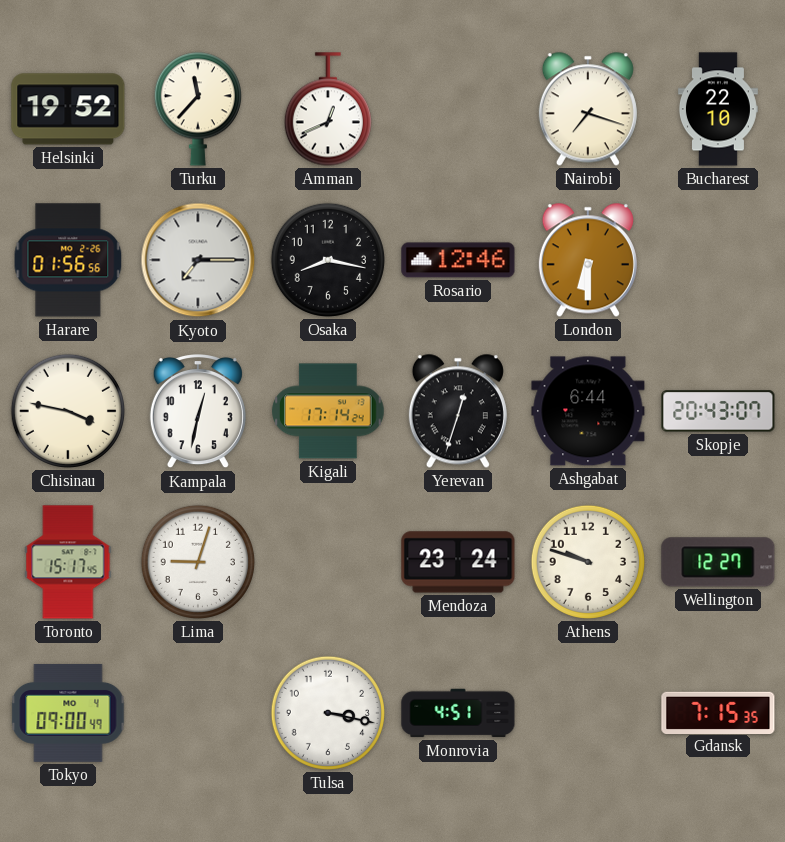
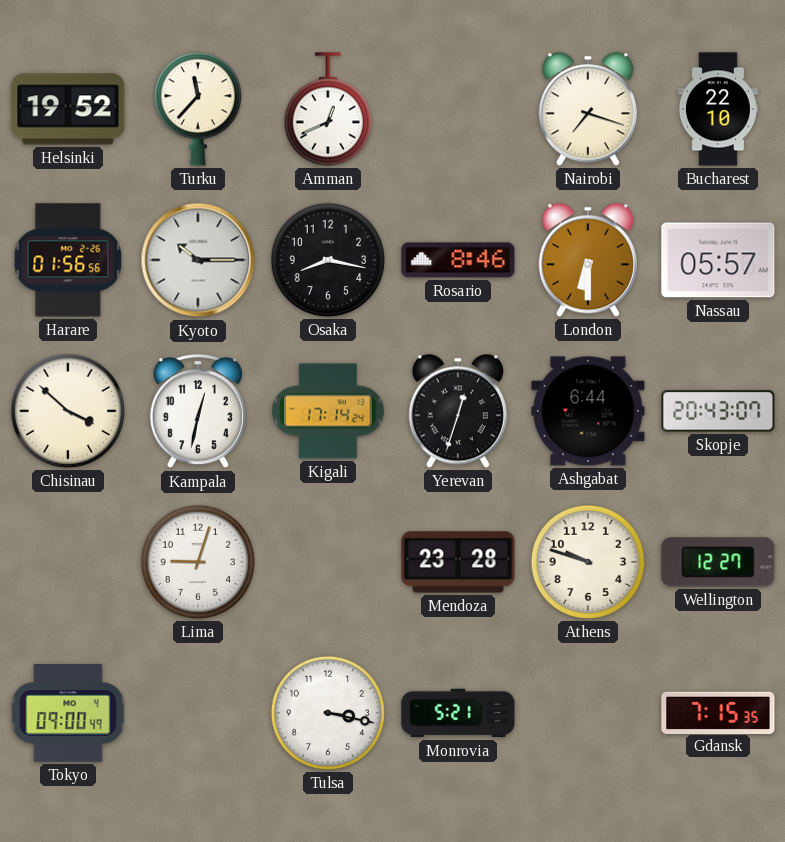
Kyoto: 7:15 -> 10:15 (198, 260)
Rosario: 12:46 -> 8:46 (458, 260)
Nassau: none -> 05:57 (718, 260)
Chisinau: 3:47 -> 3:52 (68, 411)
Toronto: 15:17 -> none (68, 562)
Mendoza: 23:24 -> 23:28 (458, 562)
Monrovia: 4:51 -> 5:21 (458, 713)
